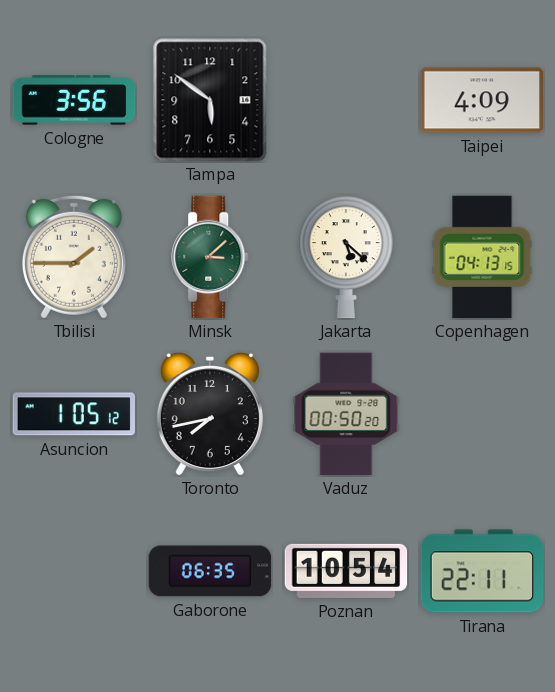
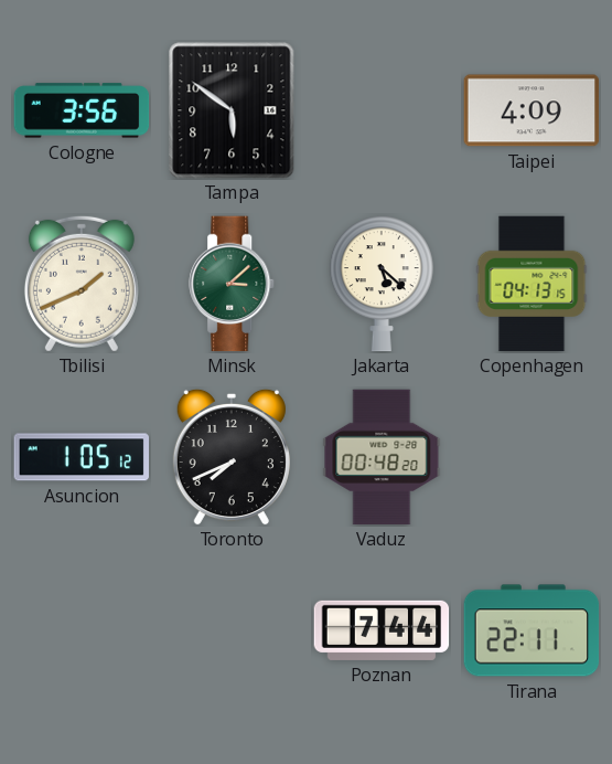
Tbilisi: 1:45 -> 1:41 (82, 284)
Toronto: 7:43 -> 7:41 (232, 457)
Vaduz: 00:50 -> 00:48 (382, 457)
Gaborone: 06:35 -> none (210, 571)
Poznan: 10:54 -> 7:44 (382, 630)
